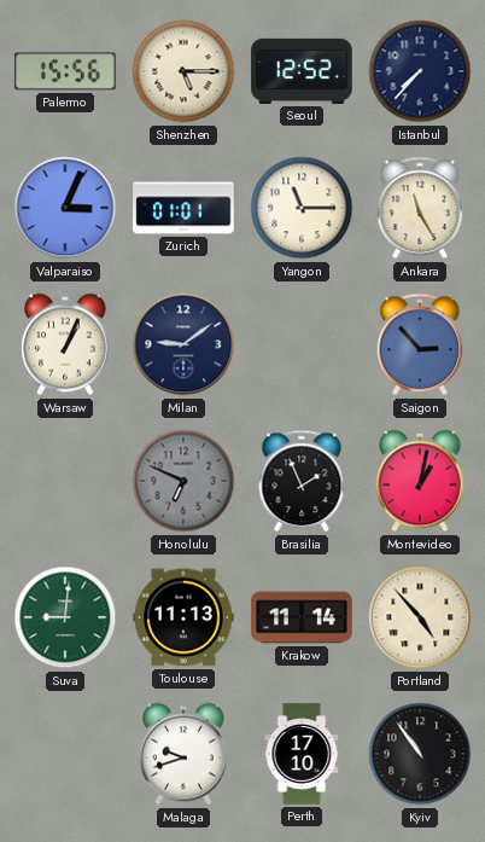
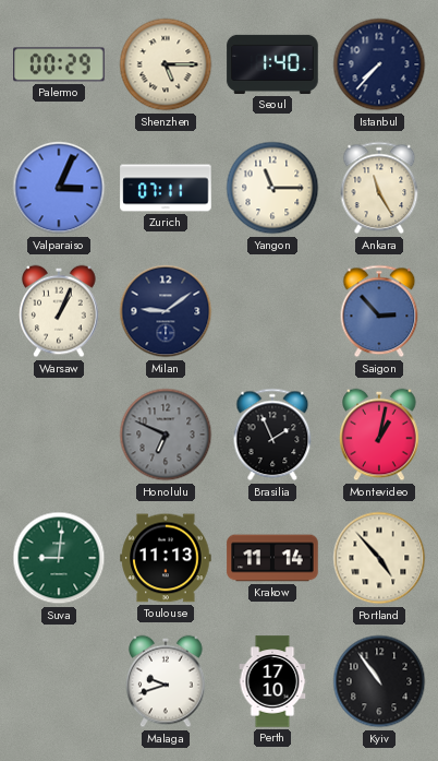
Palermo: 15:56 -> 00:29 (59, 64)
Seoul: 12:52 -> 1:40 (272, 64)
Zurich: 01:01 -> 07:11 (166, 188)
